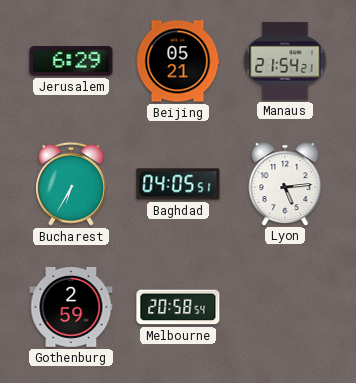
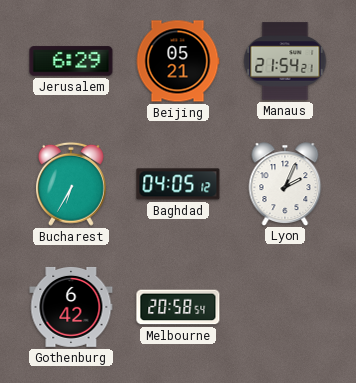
Baghdad: 04:05:51 -> 04:05:12 (178, 184)
Lyon: 5:14 -> 2:04 (285, 184)
Gothenburg: 2:59 -> 6:42 (71, 307)
